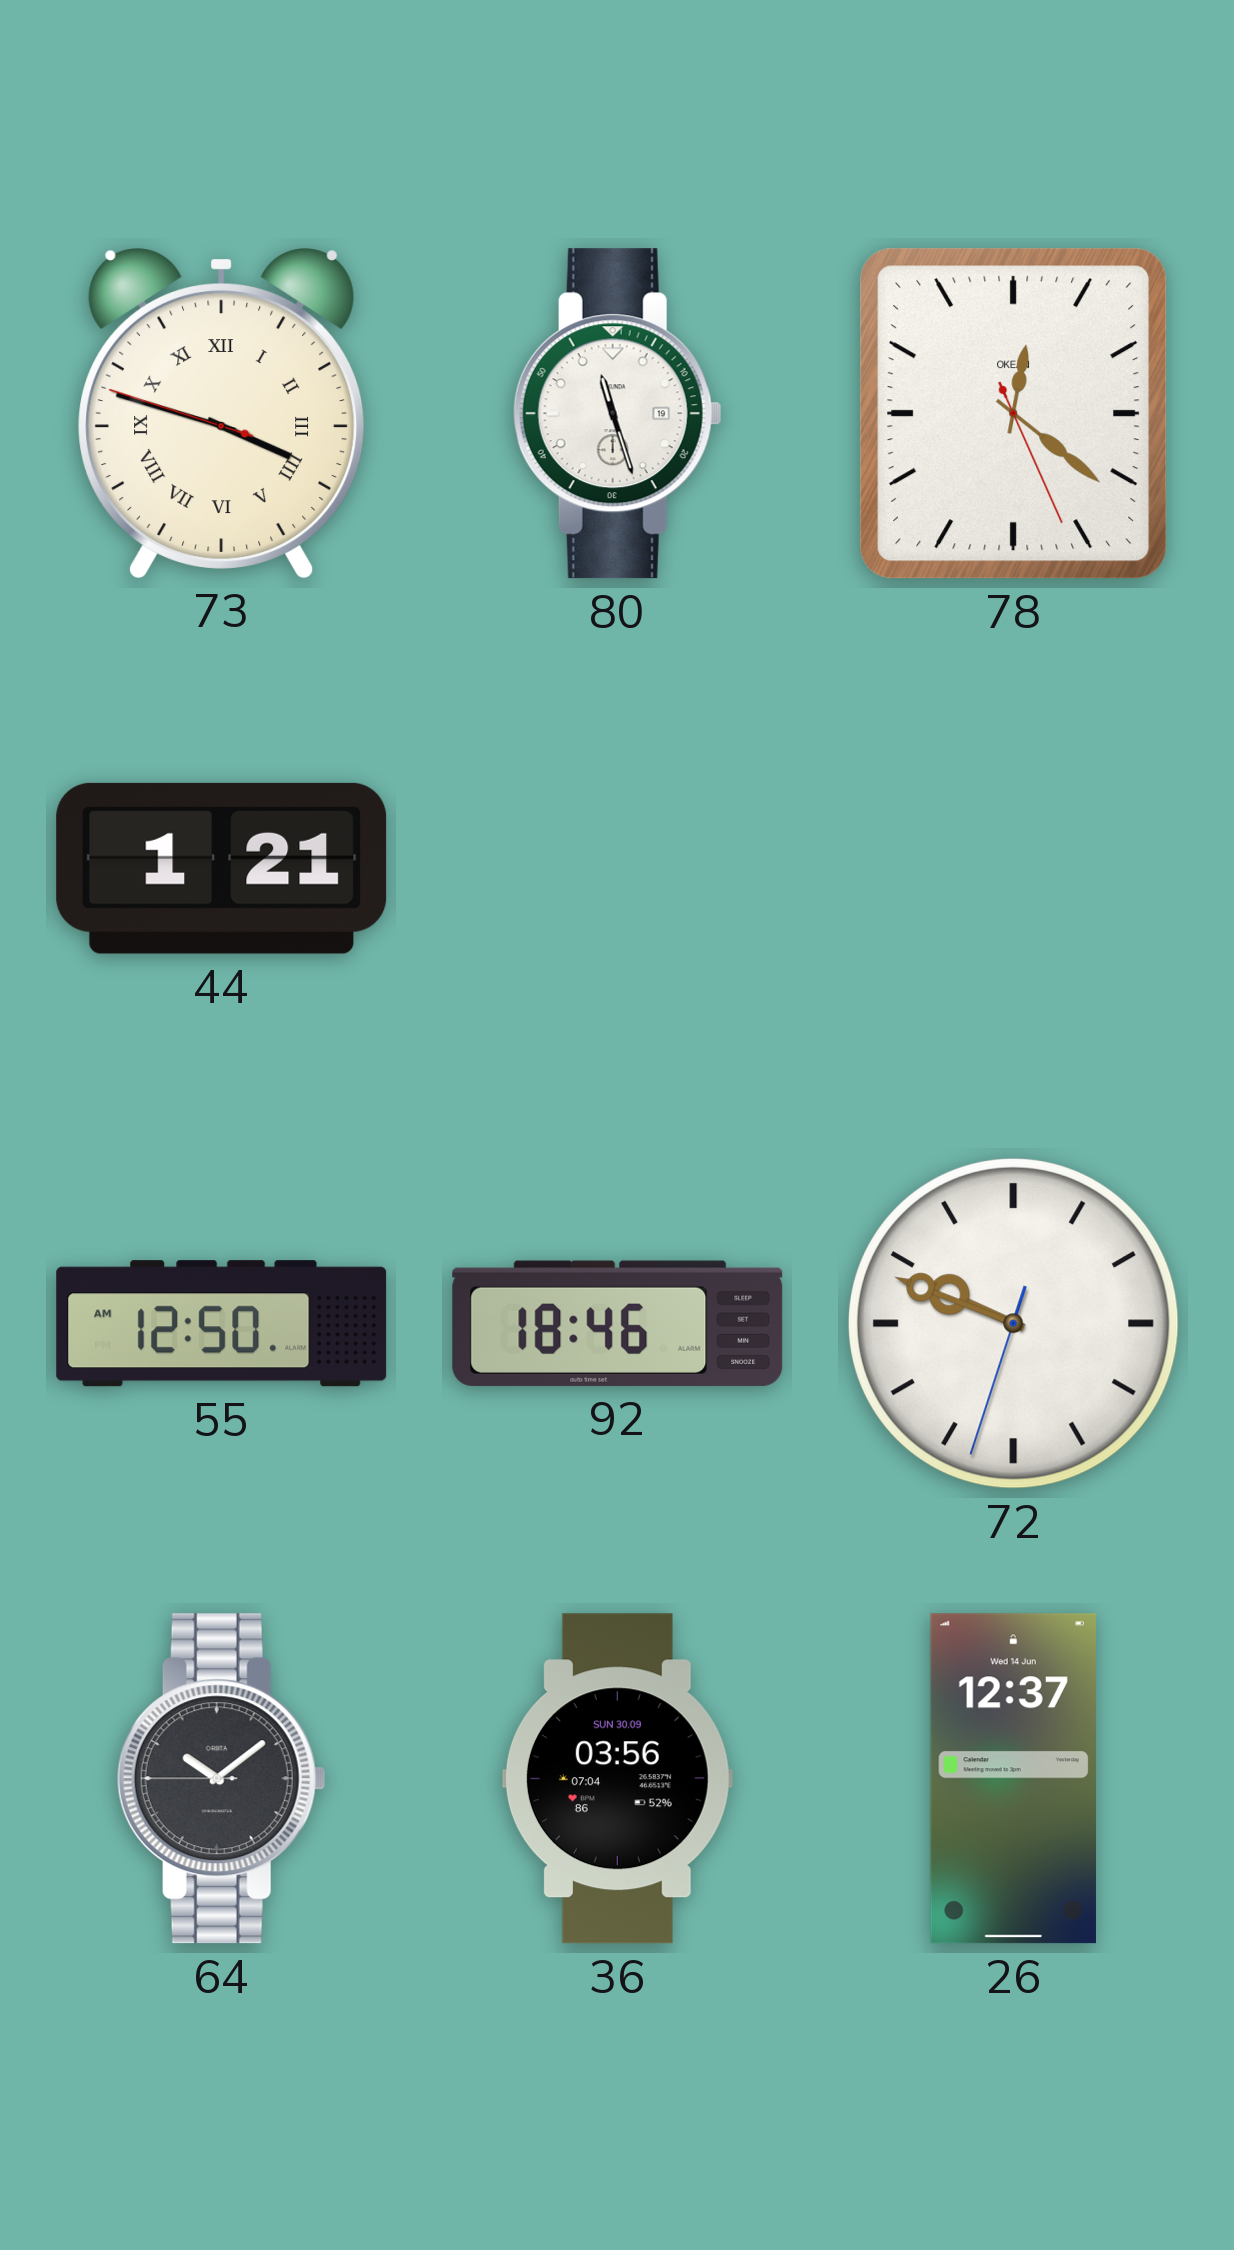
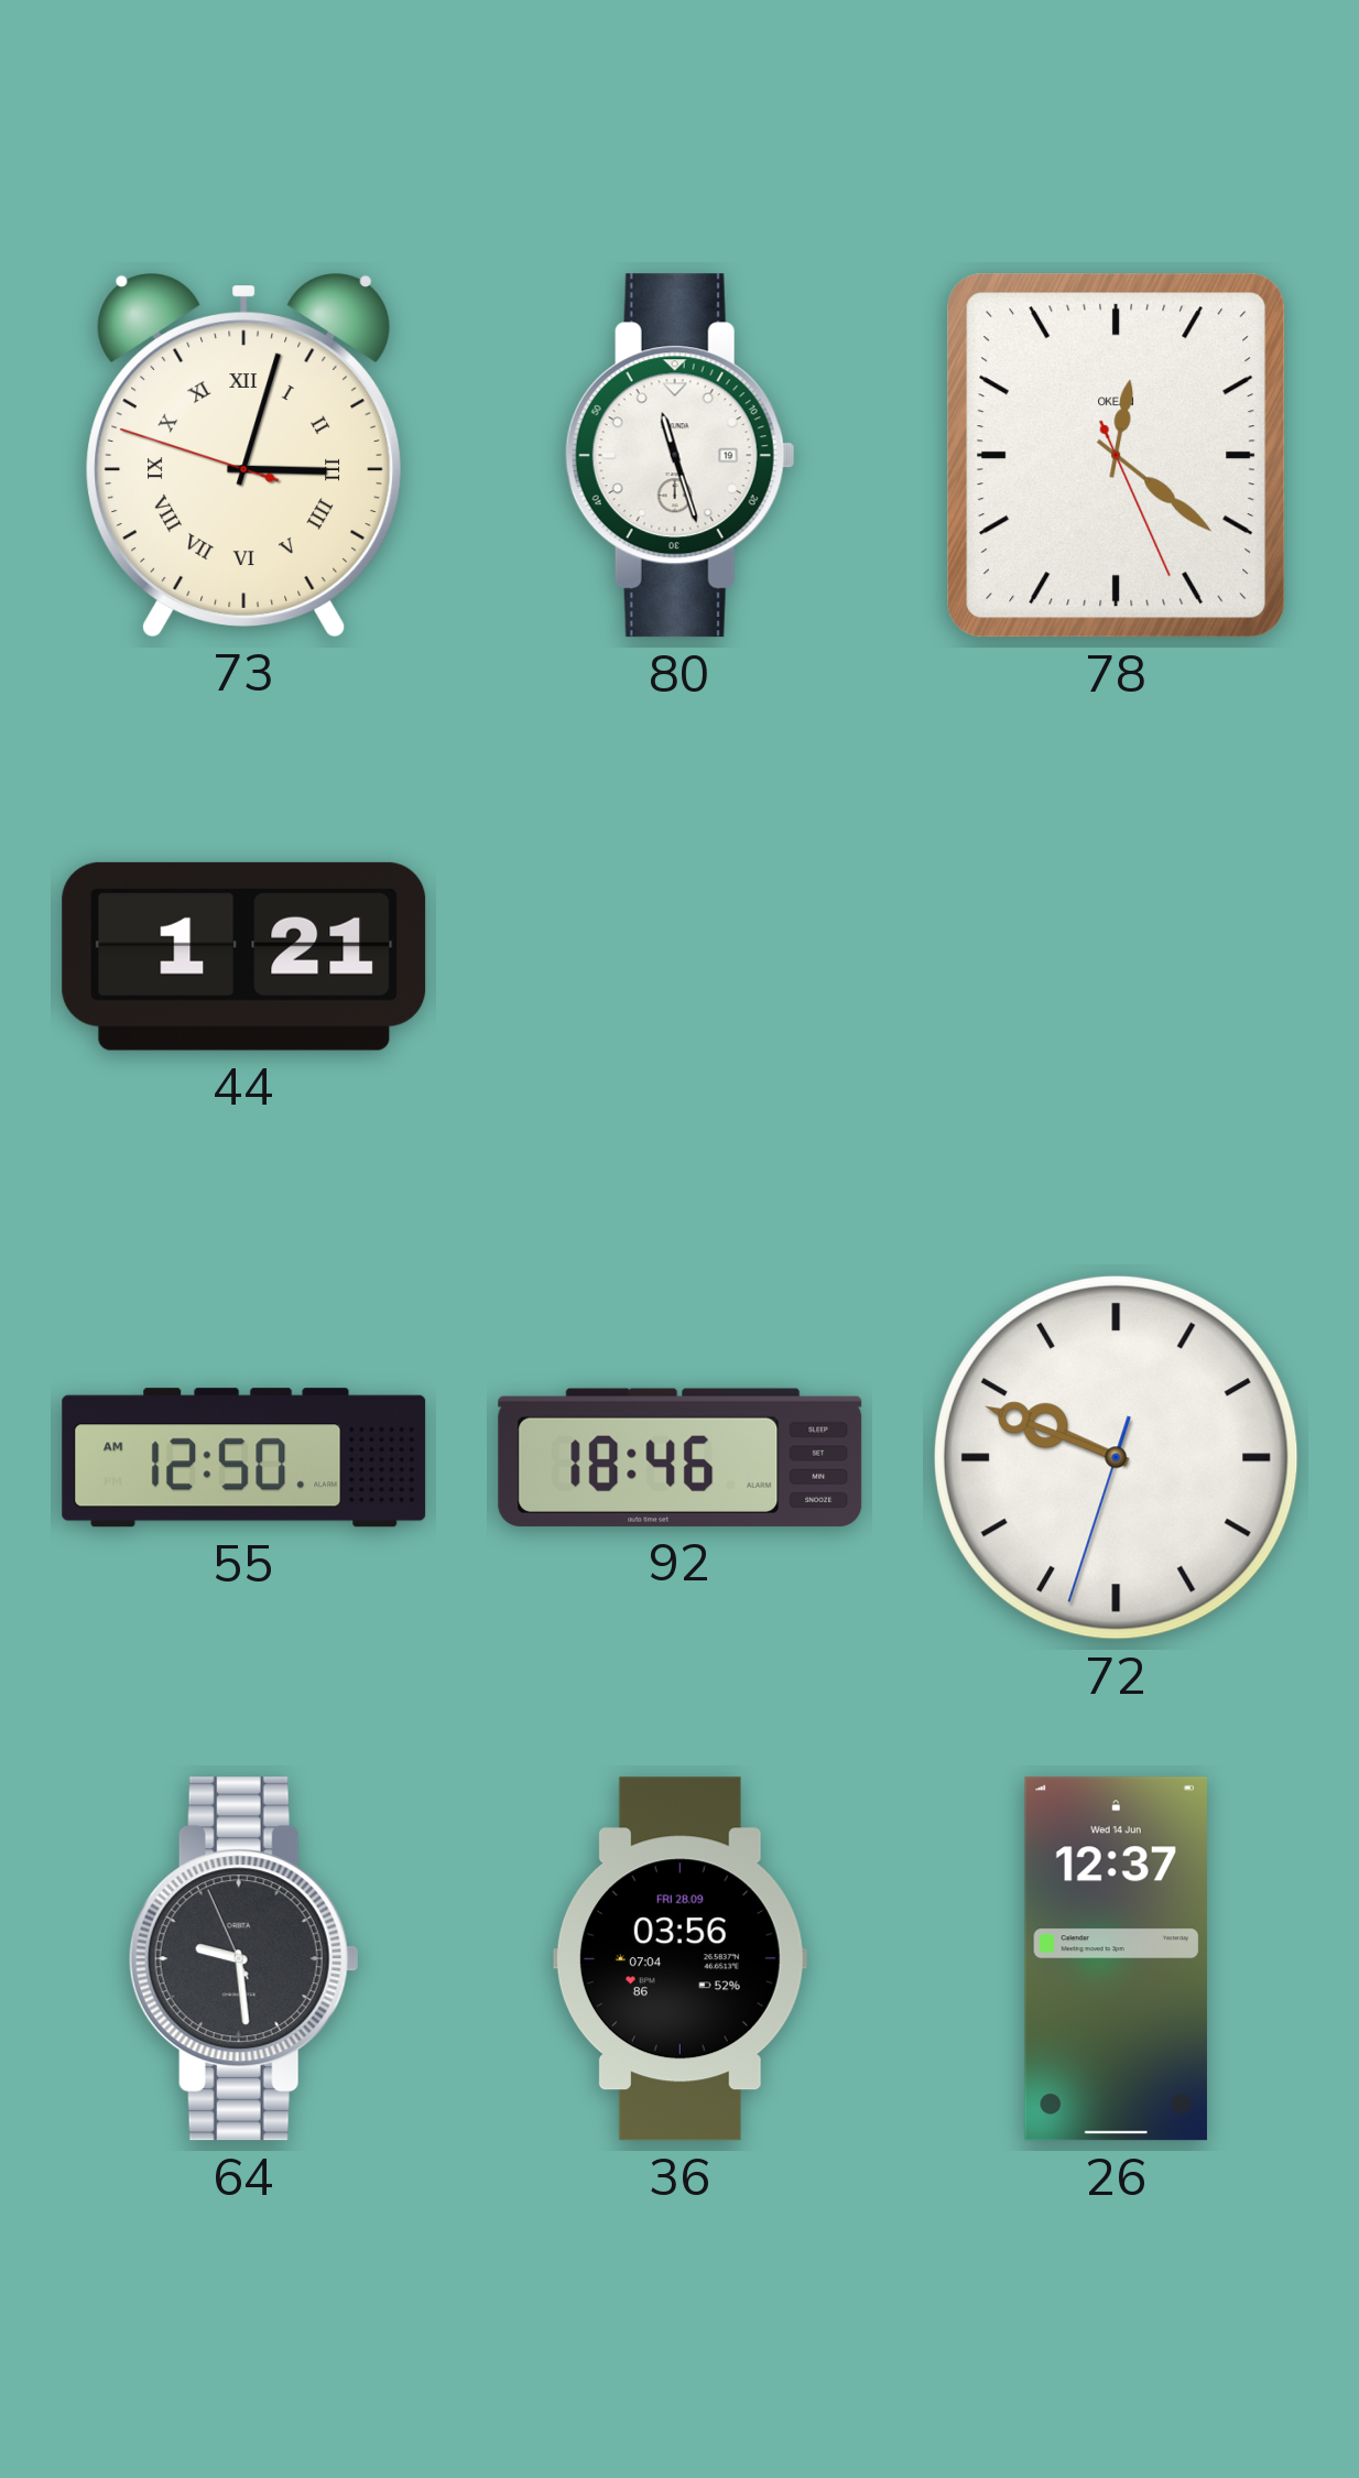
73: 3:47 -> 3:02 (244, 456)
64: 10:08 -> 9:28 (243, 1959)
36 date: SUN 30.09 -> FRI 28.09 (679, 1959)
